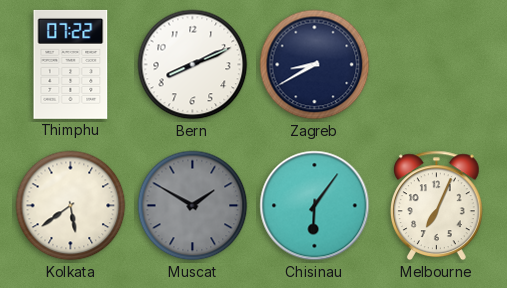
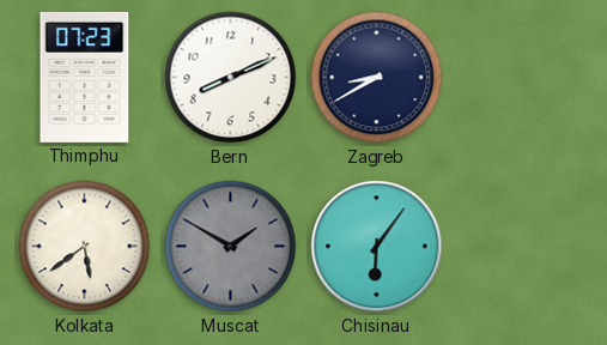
Thimphu: 07:22 -> 07:23 (85, 77)
Melbourne: 7:04 -> none (436, 206)
